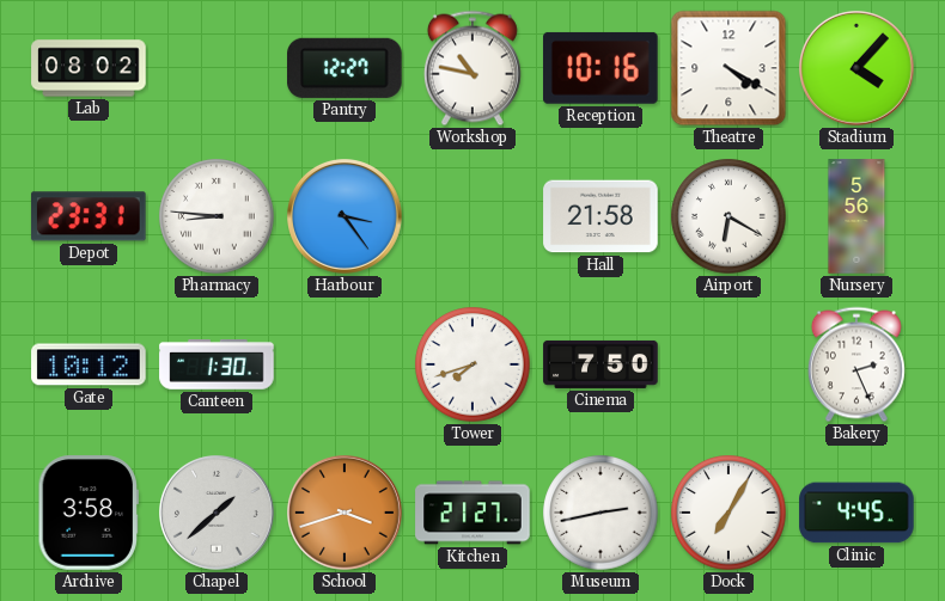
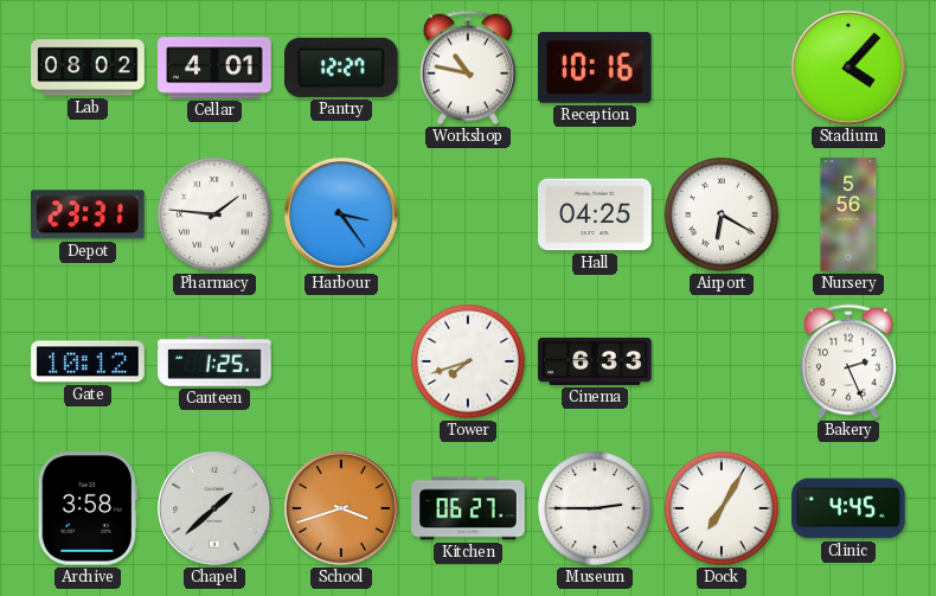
Cellar: none -> 4:01 (214, 68)
Theatre: 4:20 -> none (728, 68)
Pharmacy: 8:46 -> 1:46 (214, 214)
Hall: 21:58 -> 04:25 (595, 214)
Canteen: 1:30 -> 1:25 (214, 361)
Cinema: 7:50 -> 6:33 (595, 361)
Kitchen: 21:27 -> 06:27 (468, 508)
Museum: 2:43 -> 2:45 (595, 508)
